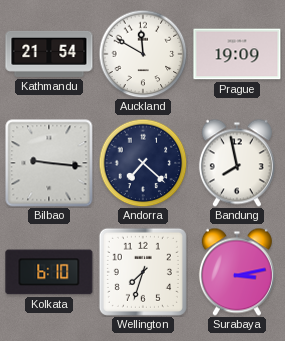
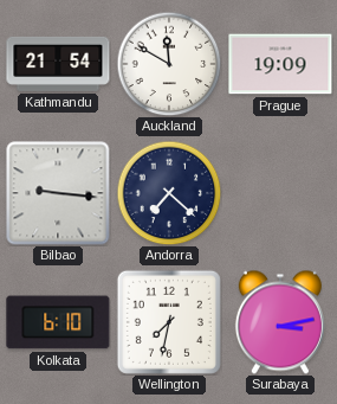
Bandung: 7:58 -> none (237, 163)
Wellington: 7:33 -> 7:32 (169, 322)
